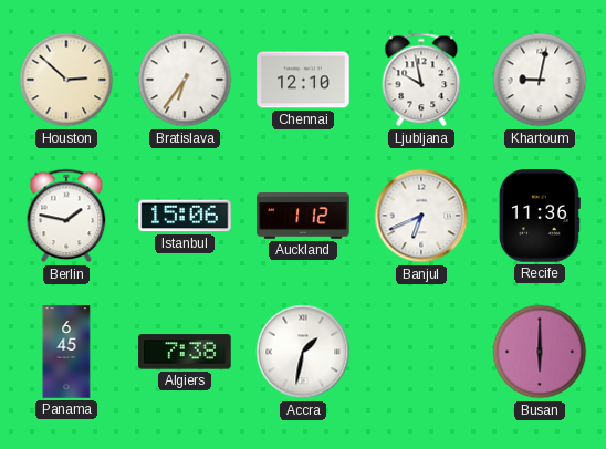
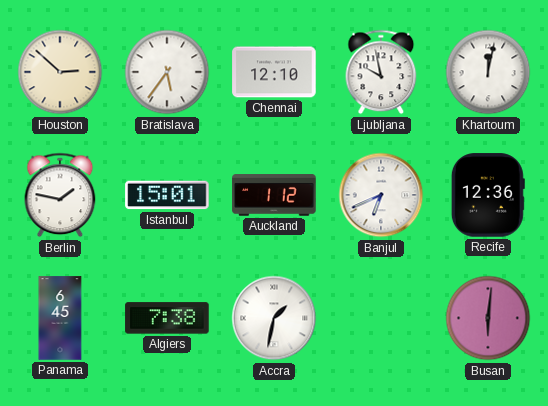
Bratislava: 6:36 -> 5:36 (167, 72)
Khartoum: 9:02 -> 12:02 (488, 72)
Istanbul: 15:06 -> 15:01 (167, 195)
Recife: 11:36 -> 12:36 (488, 195)
Busan: 6:00 -> 6:01 (488, 318)
